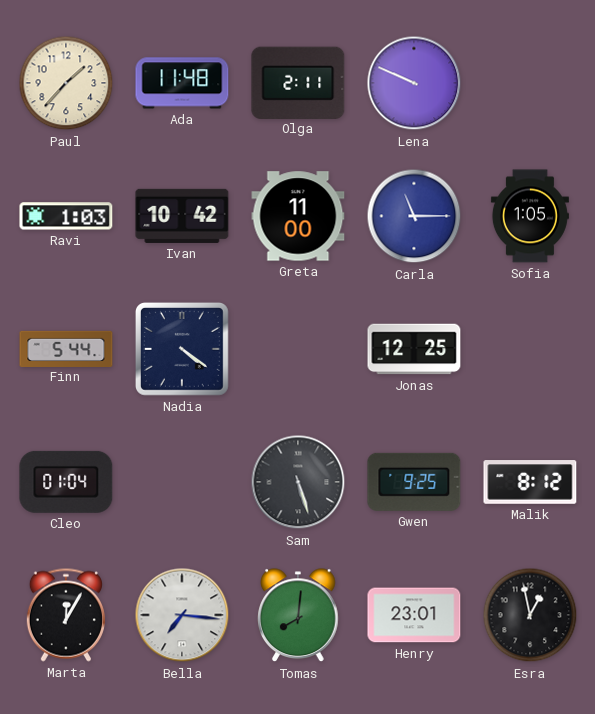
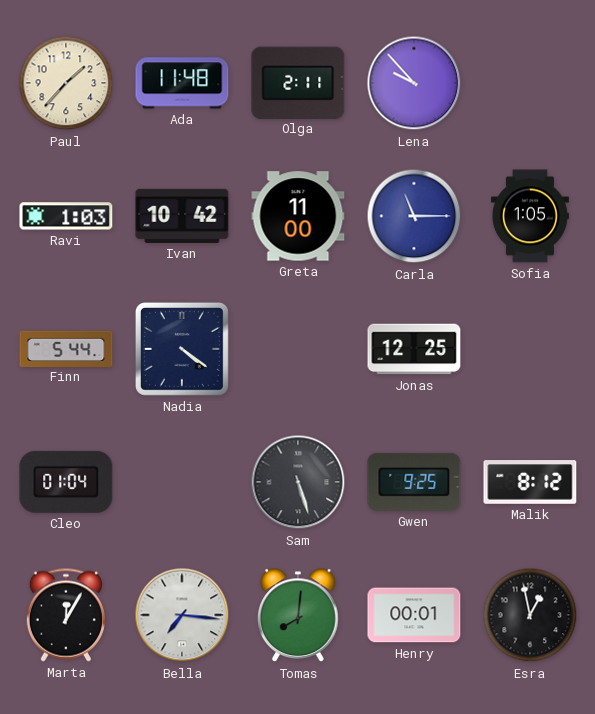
Lena: 9:49 -> 9:53 (414, 83)
Henry: 23:01 -> 00:01 (414, 615)
